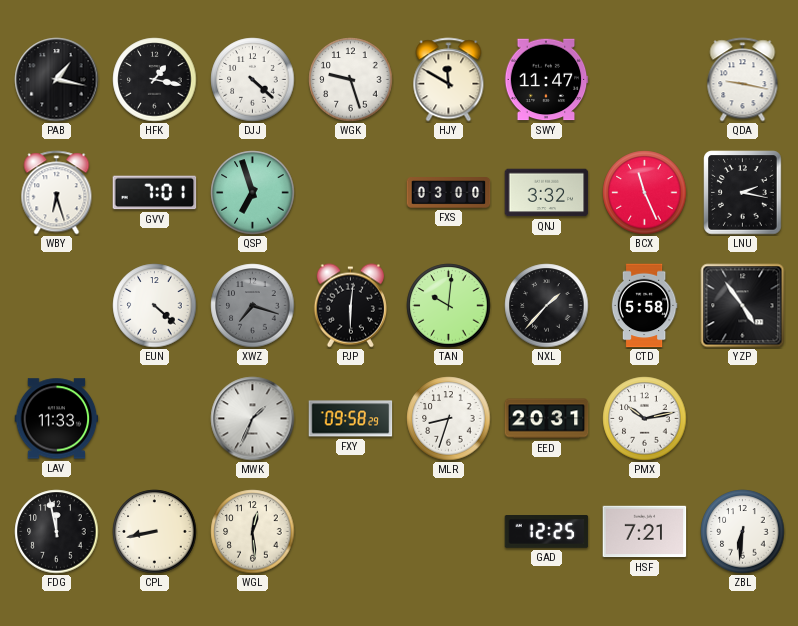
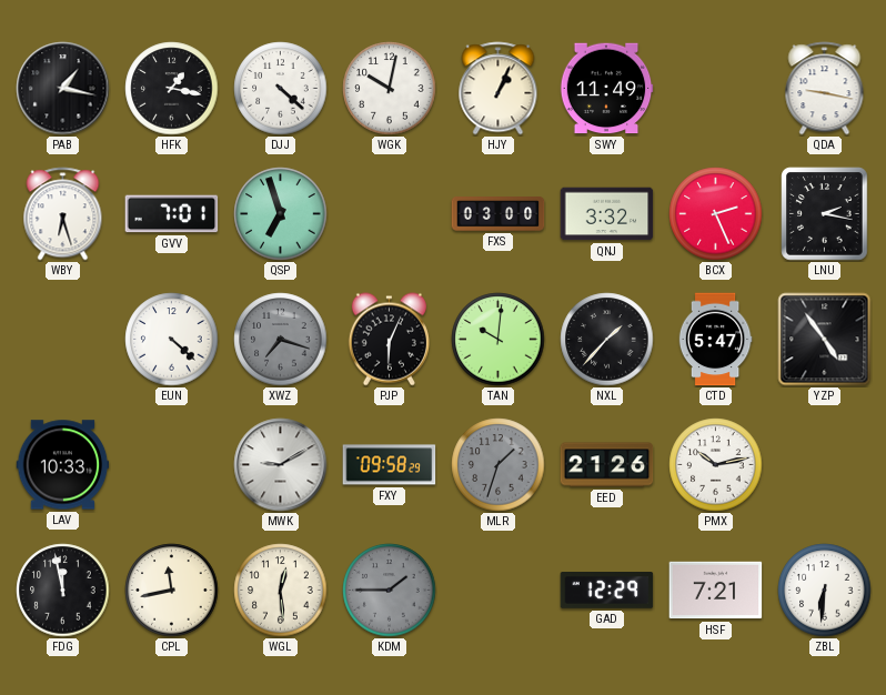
WGK: 9:27 -> 10:02 (390, 89)
HJY: 11:50 -> 1:04 (499, 89)
SWY: 11:47 -> 11:49 (606, 89)
BCX: 11:26 -> 2:26 (716, 214)
PJP: 6:01 -> 6:04 (389, 340)
CTD: 5:58 -> 5:47 (715, 340)
LAV: 11:33 -> 10:33 (63, 465)
MWK: 1:34 -> 9:10 (281, 465)
MLR: 8:33 -> 1:33 (499, 465)
MLR dial: white -> grey (499, 465)
EED: 20:31 -> 21:26 (607, 465)
CPL: 8:43 -> 11:43 (172, 591)
KDM: none -> 1:45 (390, 591)
GAD: 12:25 -> 12:29 (607, 591)
